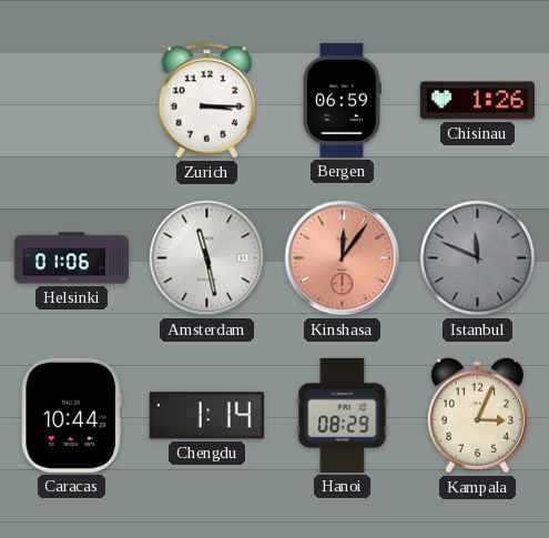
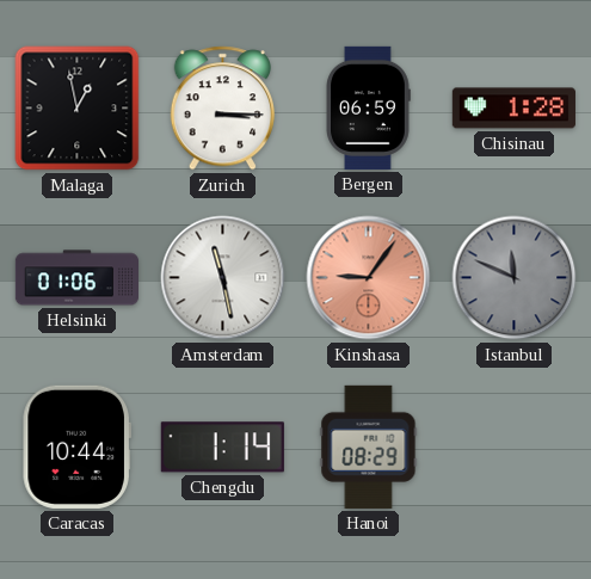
Malaga: none -> 12:58 (78, 109)
Chisinau: 1:26 -> 1:28 (513, 109)
Kinshasa: 12:06 -> 9:06 (369, 278)
Kampala: 3:04 -> none (477, 416)
